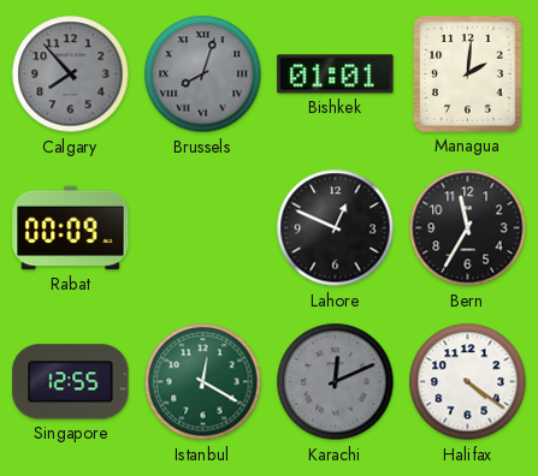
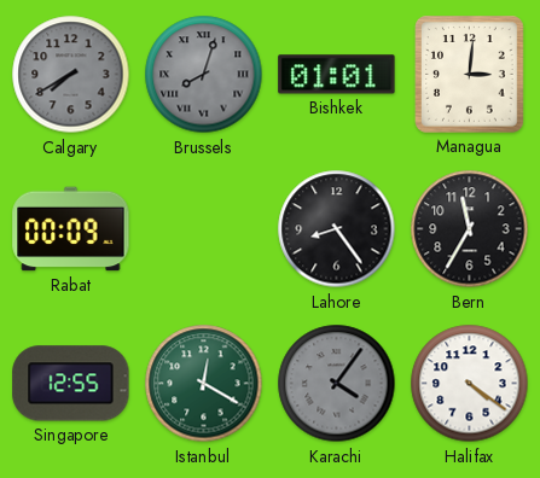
Calgary: 7:53 -> 7:40 (71, 75)
Managua: 2:01 -> 3:01 (470, 75)
Lahore: 12:49 -> 8:24 (337, 229)
Karachi: 12:11 -> 4:06 (337, 384)
